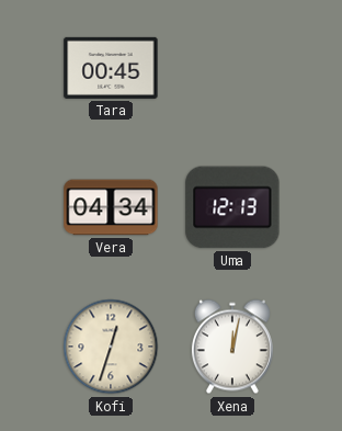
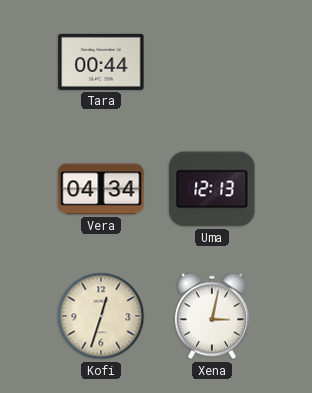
Tara: 00:45 -> 00:44 (101, 62)
Xena: 12:02 -> 3:02 (212, 316)
